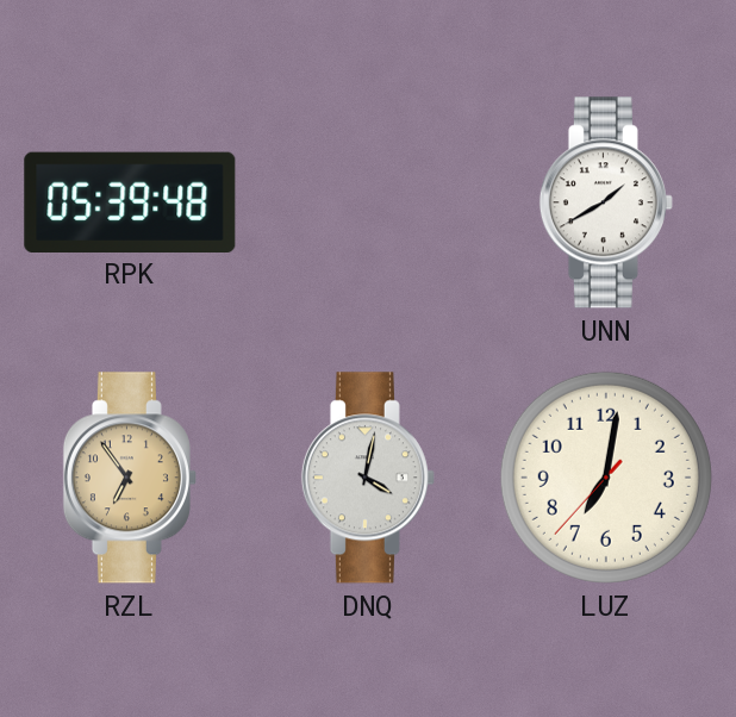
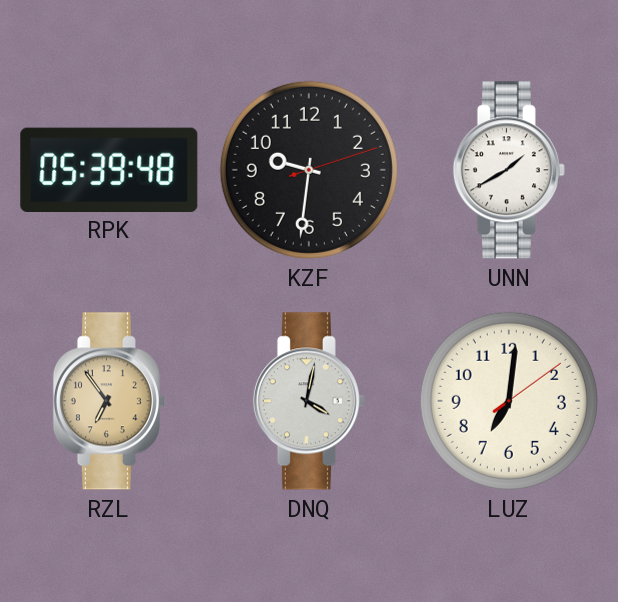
KZF: none -> 9:31 (309, 170)
LUZ: 7:01:37 -> 7:01:09 (509, 401)
